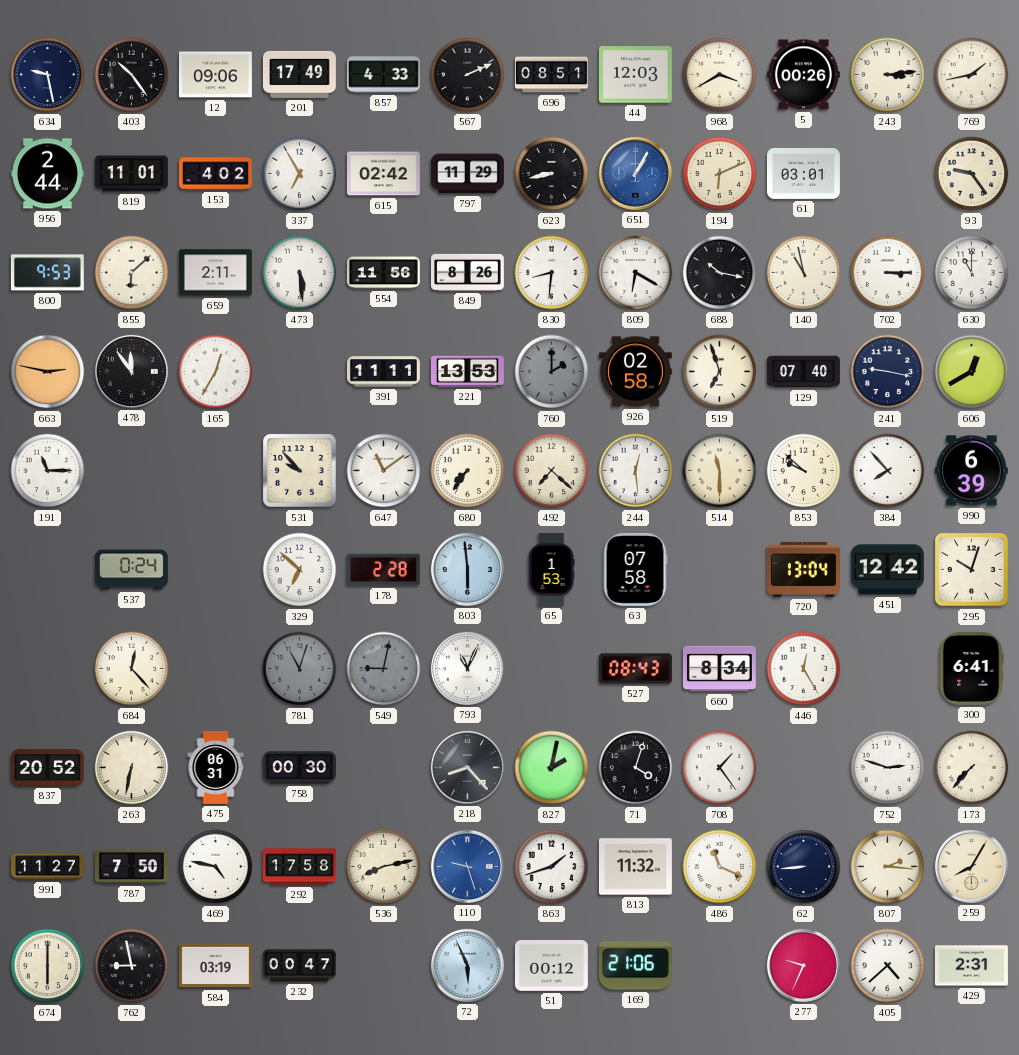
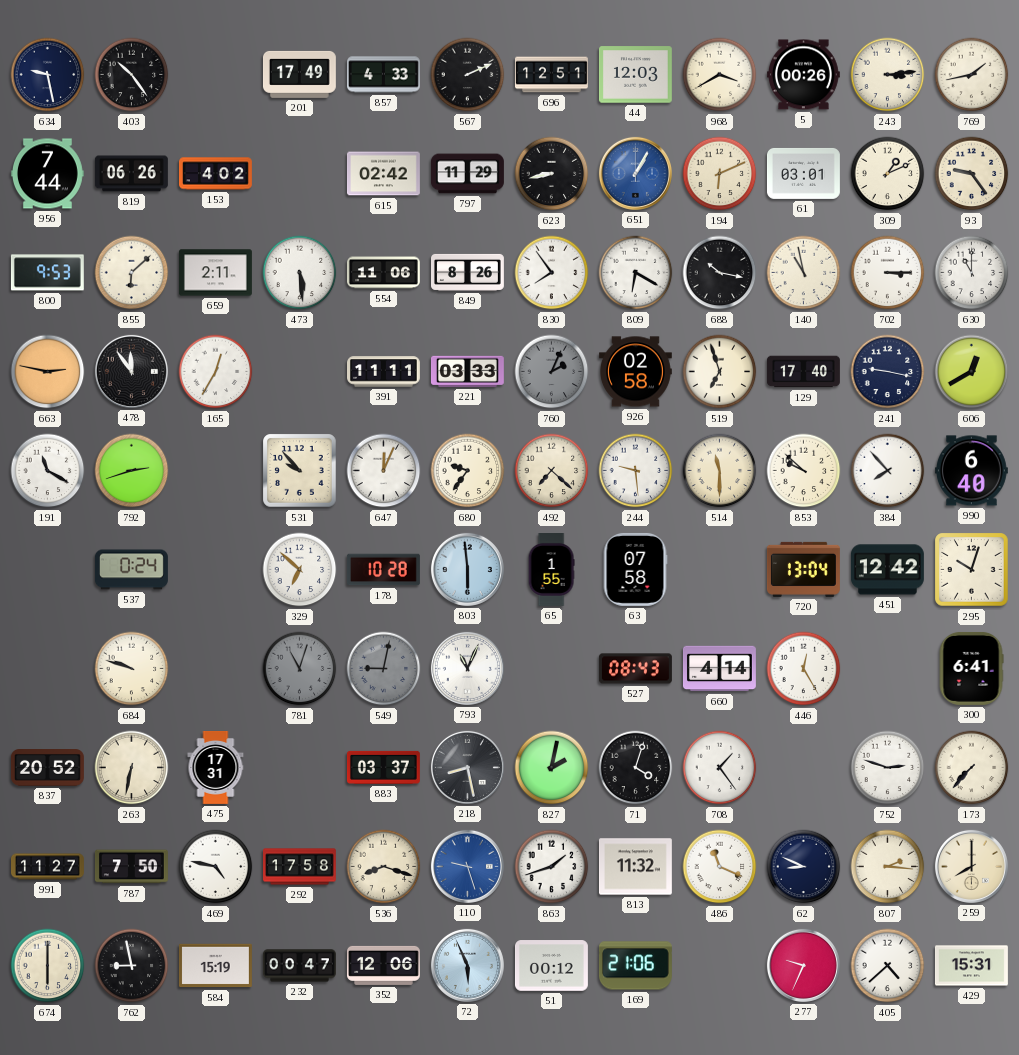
12: 09:06 -> none (215, 75)
696: 08:51 -> 12:51 (551, 75)
956: 2:44 -> 7:44 (47, 174)
819: 11:01 -> 06:26 (131, 174)
337: 6:55 -> none (300, 174)
309: none -> 1:11 (888, 174)
554: 11:56 -> 11:06 (384, 273)
830: 8:31 -> 7:54 (552, 273)
221: 13:53 -> 03:33 (467, 371)
760: 2:00 -> 2:04 (552, 372)
129: 07:40 -> 17:40 (804, 372)
191: 11:15 -> 11:20 (48, 471)
792: none -> 2:42 (132, 471)
647: 11:09 -> 12:04 (384, 471)
680: 7:36 -> 9:36 (468, 471)
244: 12:29 -> 9:29 (636, 471)
990: 6:39 -> 6:40 (971, 471)
178: 2:28 -> 10:28 (383, 570)
65: 1:53 -> 1:55 (551, 570)
684: 12:23 -> 9:48 (132, 669)
660: 8:34 -> 4:14 (719, 669)
475: 06:31 -> 17:31 (216, 768)
758: 00:30 -> none (299, 768)
883: none -> 03:37 (383, 767)
218: 8:23 -> 8:28 (467, 767)
536: 8:13 -> 8:18 (384, 867)
62: 8:44 -> 8:49 (804, 867)
259: 8:05 -> 8:00 (971, 866)
584: 03:19 -> 15:19 (215, 966)
352: none -> 12:06 (383, 965)
429: 2:31 -> 15:31 (971, 966)
